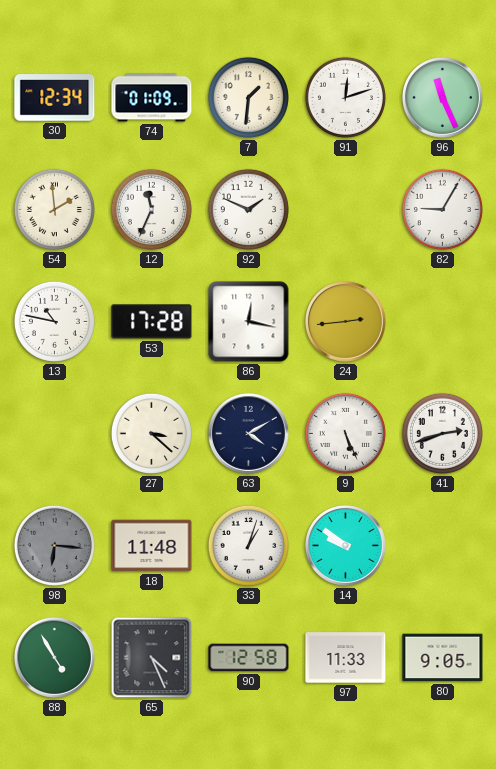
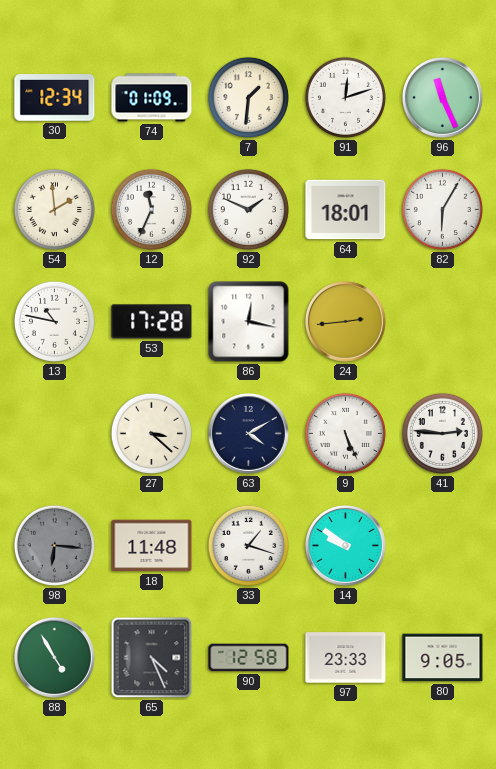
64: none -> 18:01 (346, 210)
82: 9:05 -> 6:05 (442, 209)
41: 2:42 -> 2:46 (442, 433)
33: 1:03 -> 1:18 (248, 545)
97: 11:33 -> 23:33 (346, 658)
